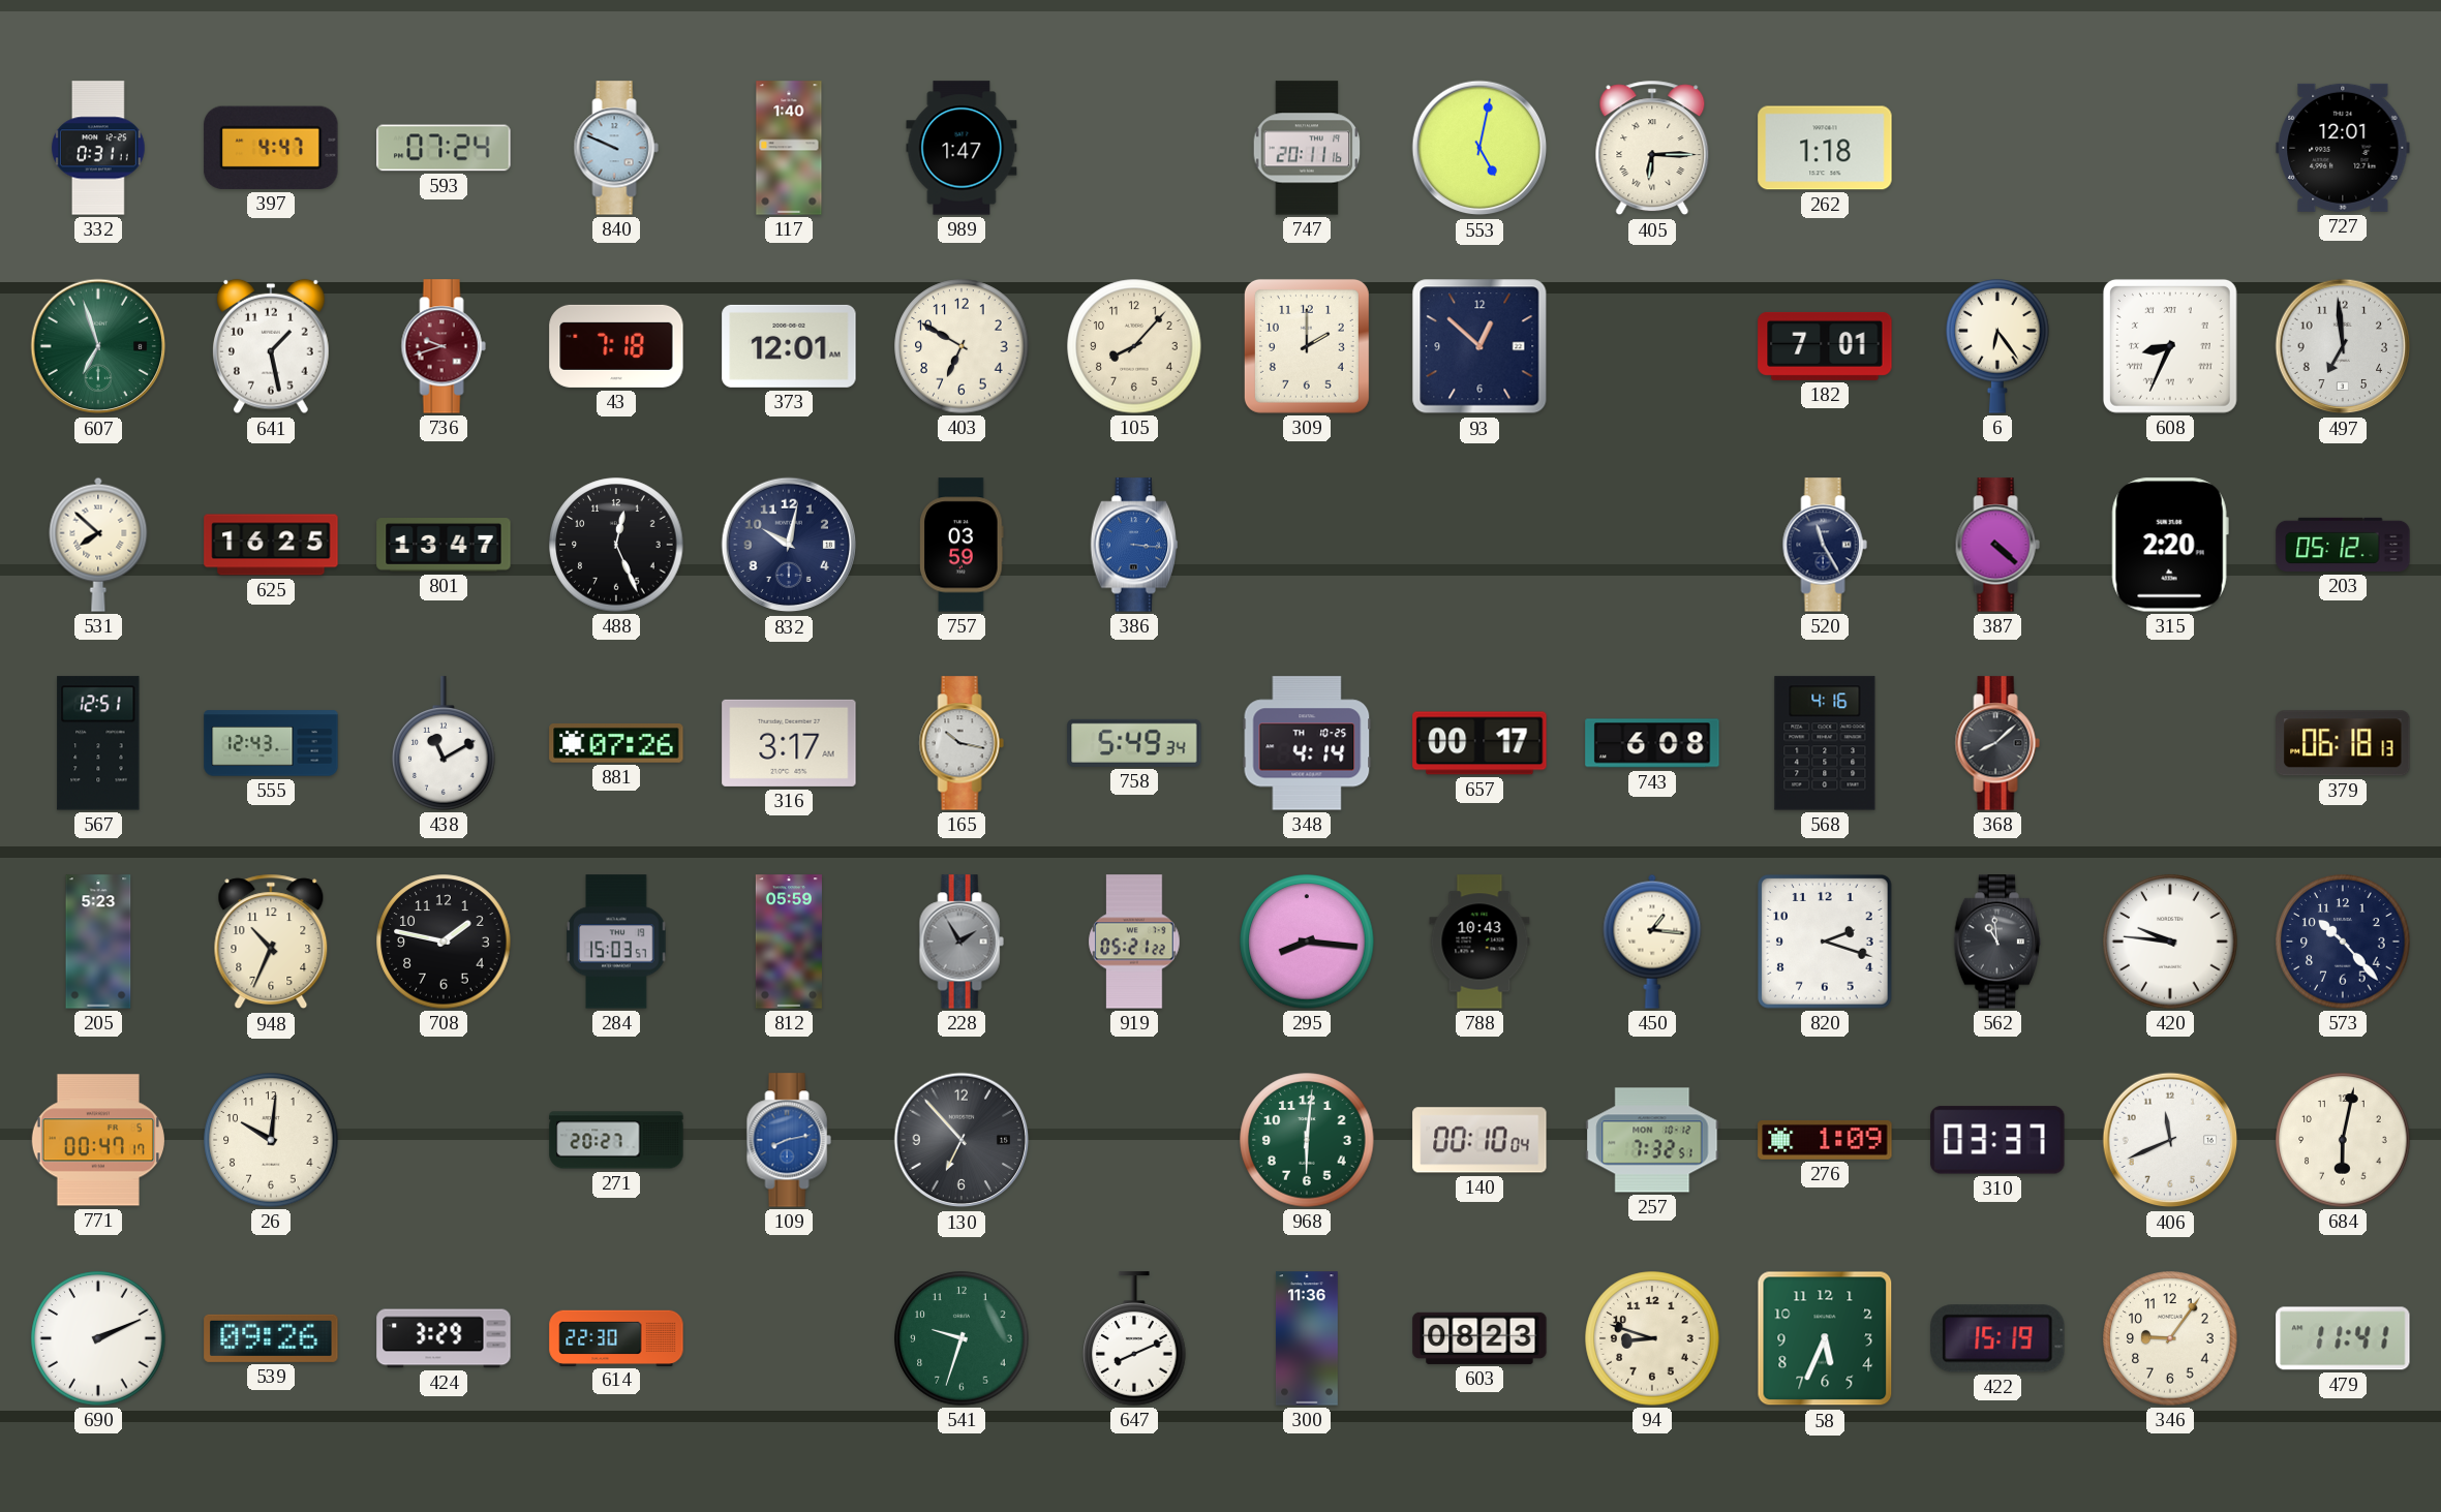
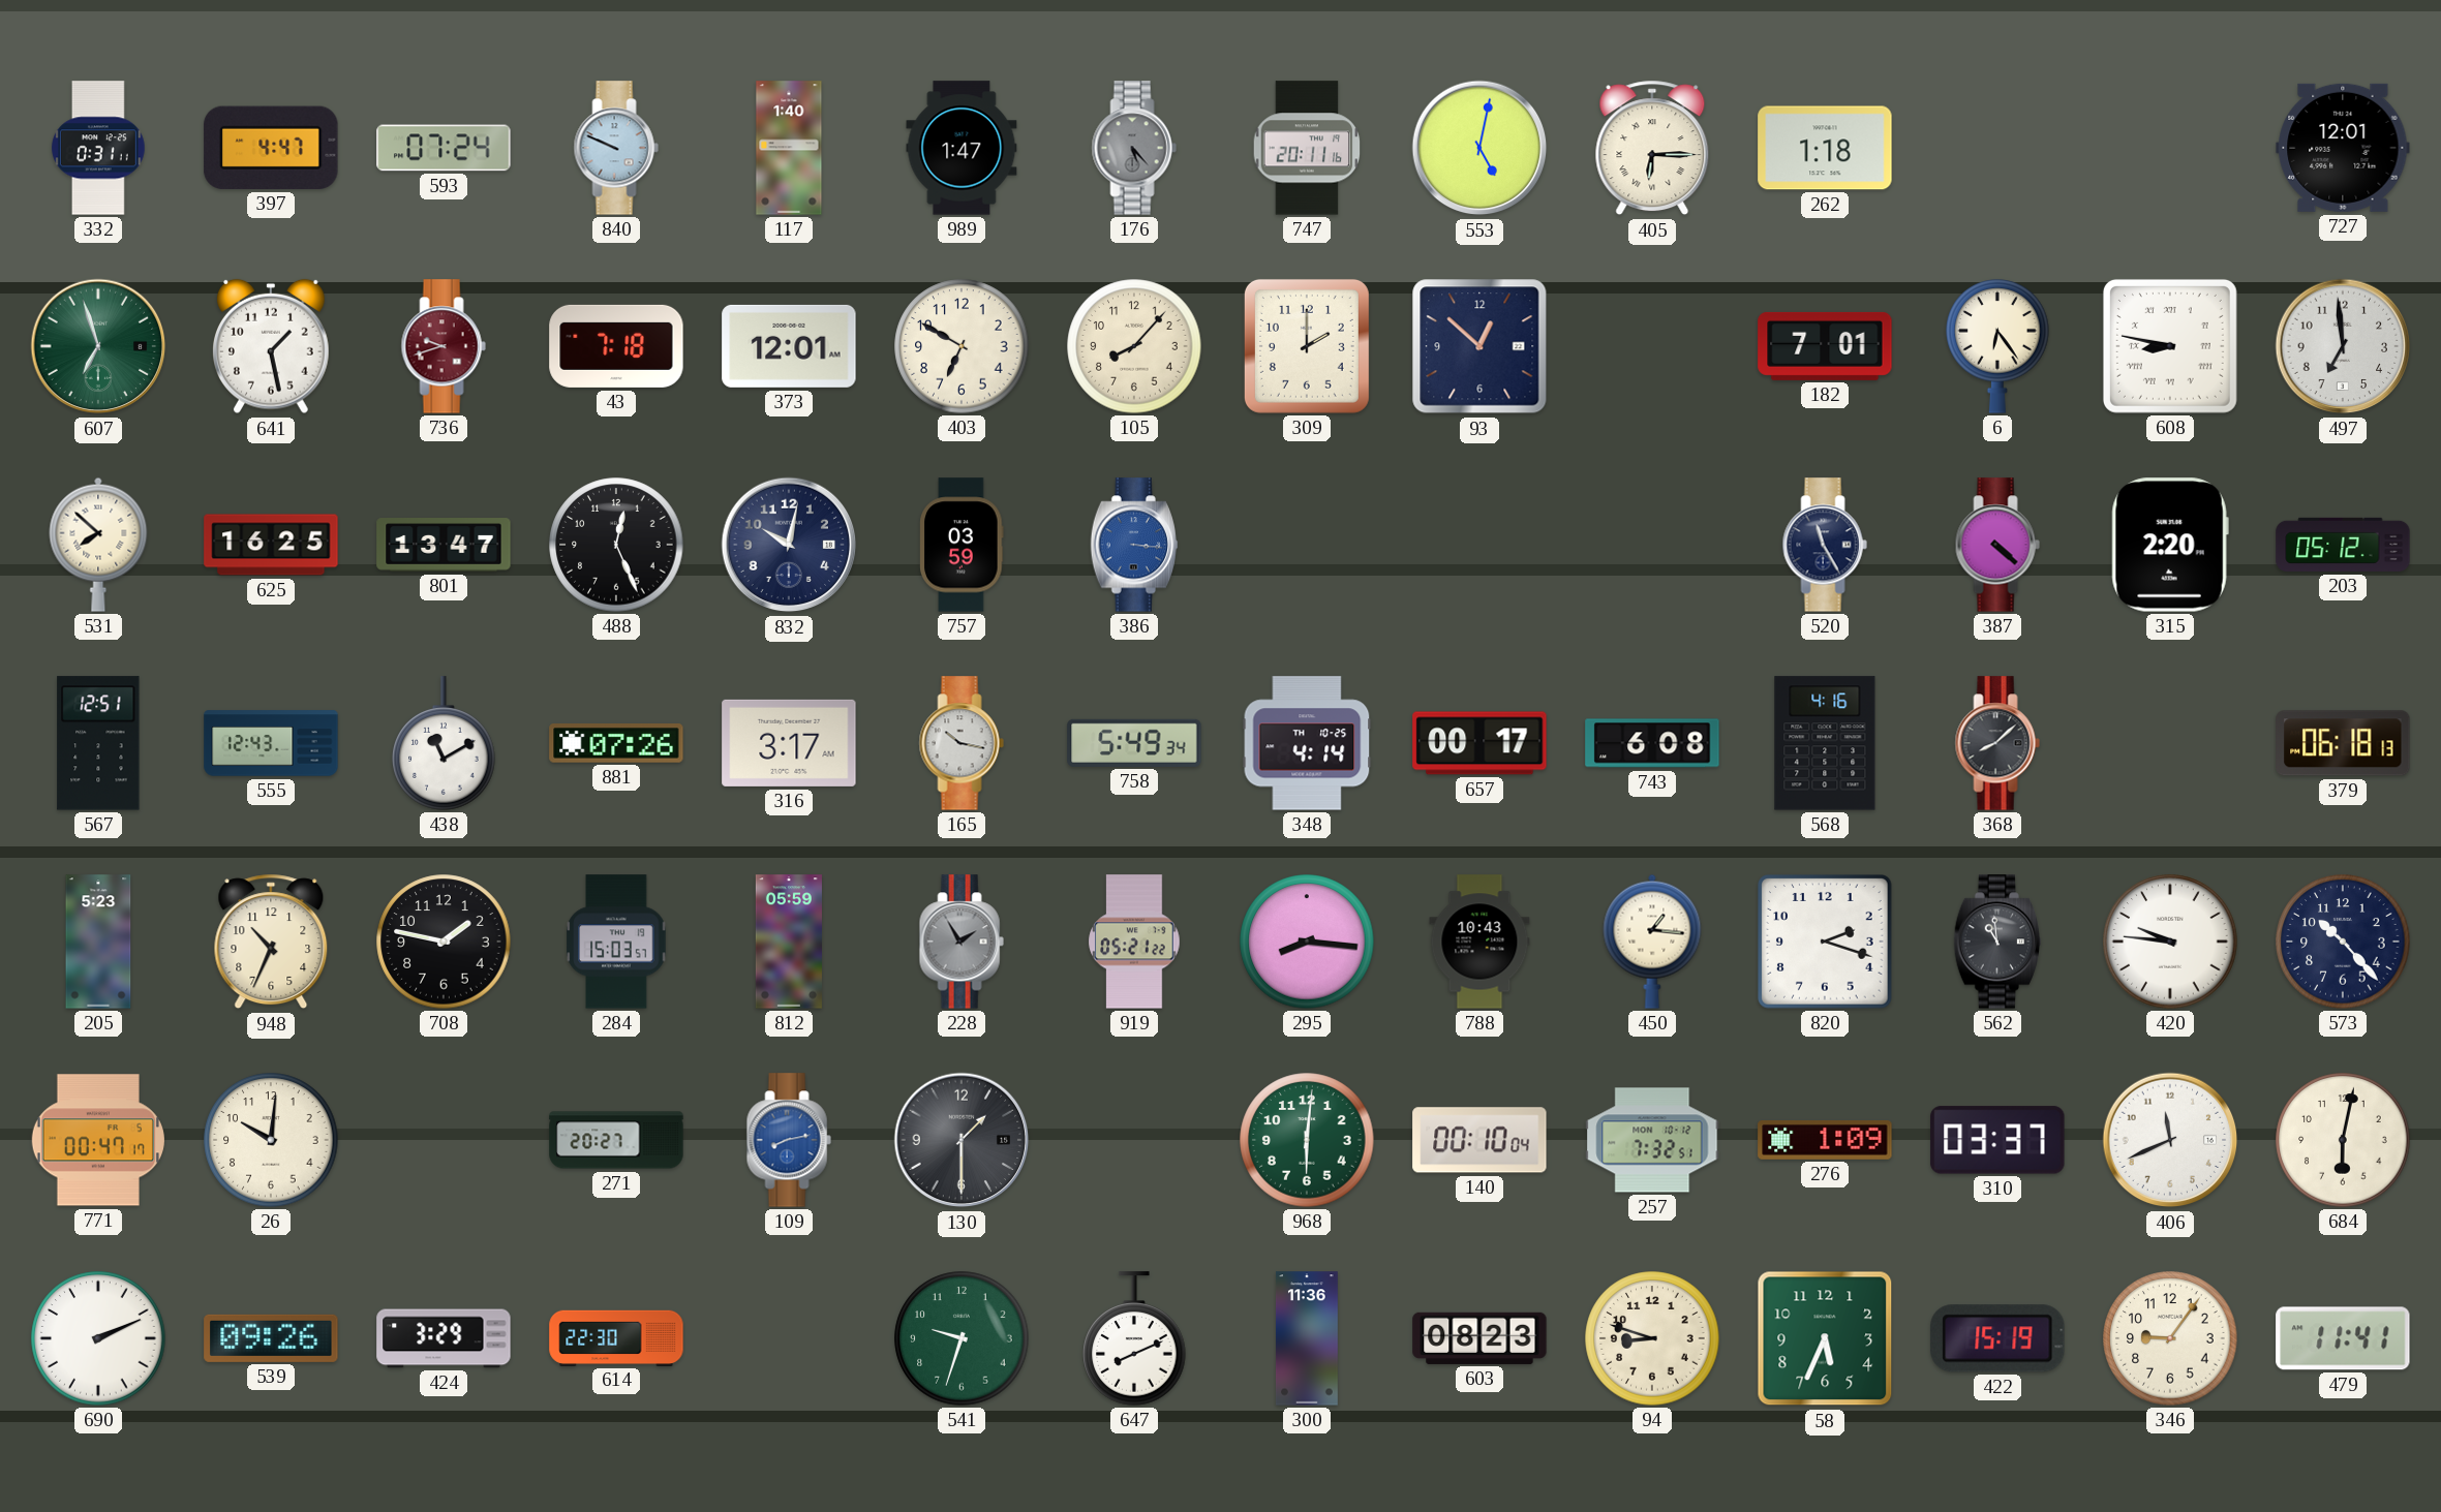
176: none -> 5:23 (1134, 148)
608: 8:34 -> 8:47 (2170, 346)
130: 6:53 -> 1:30 (962, 1140)
